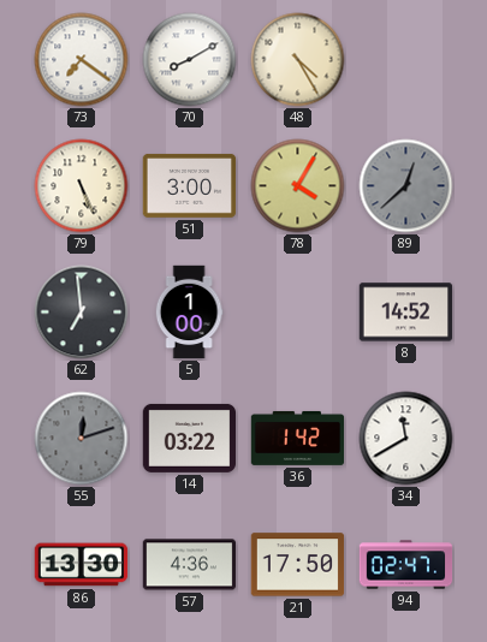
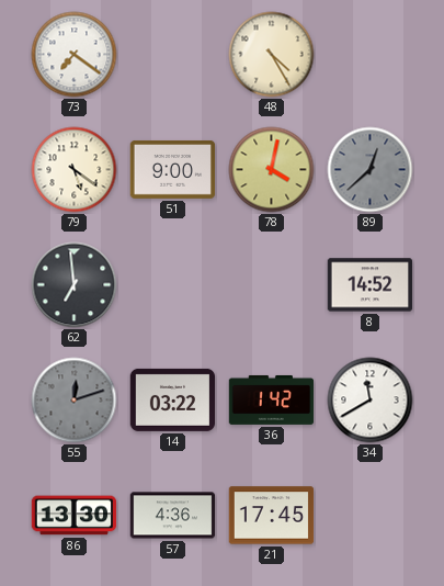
70: 8:10 -> none (190, 60)
79: 5:26 -> 5:21 (75, 170)
51: 3:00 -> 9:00 (173, 169)
78: 4:05 -> 4:02 (272, 170)
5: 1:00 -> none (189, 313)
21: 17:50 -> 17:45 (272, 516)
94: 02:47 -> none (406, 565)
